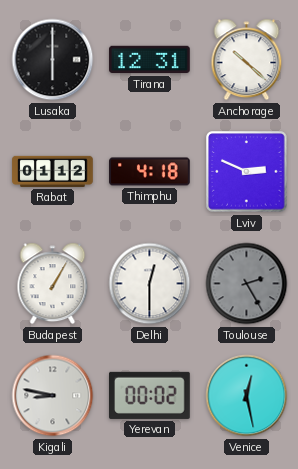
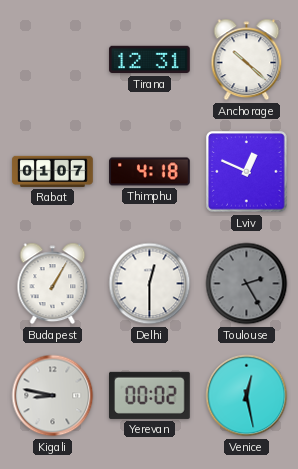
Lusaka: 6:00 -> none (53, 60)
Rabat: 01:12 -> 01:07 (53, 171)
Lviv: 2:49 -> 12:49 (247, 172)
